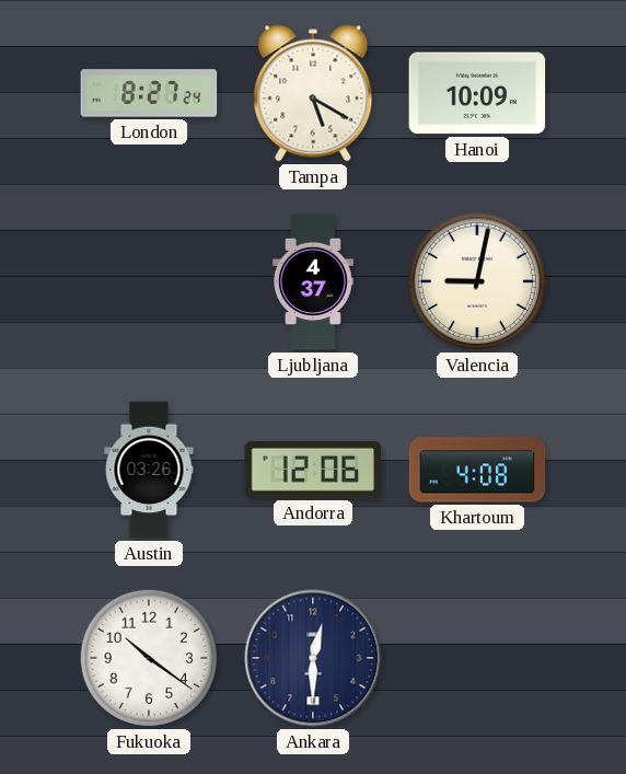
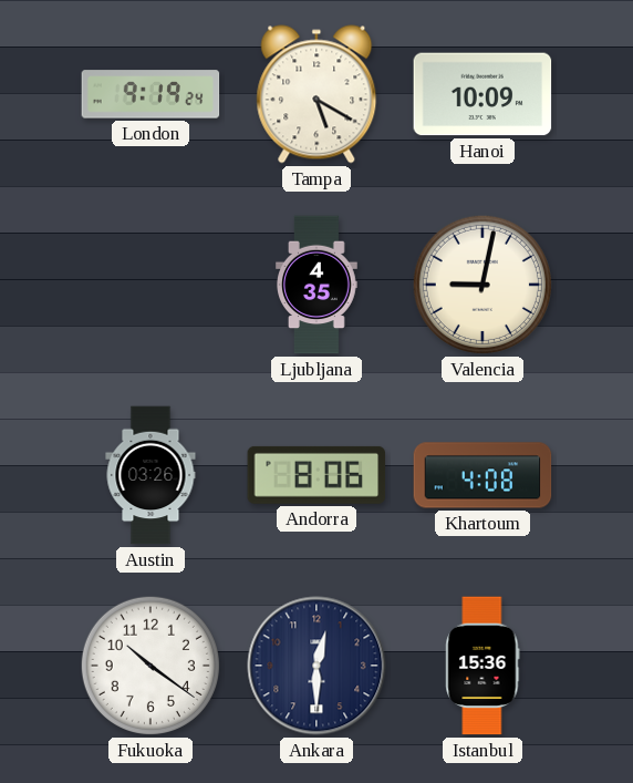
London: 8:27 -> 9:19 (151, 94)
Ljubljana: 4:37 -> 4:35 (318, 285)
Andorra: 12:06 -> 8:06 (316, 475)
Istanbul: none -> 15:36 (482, 666)
